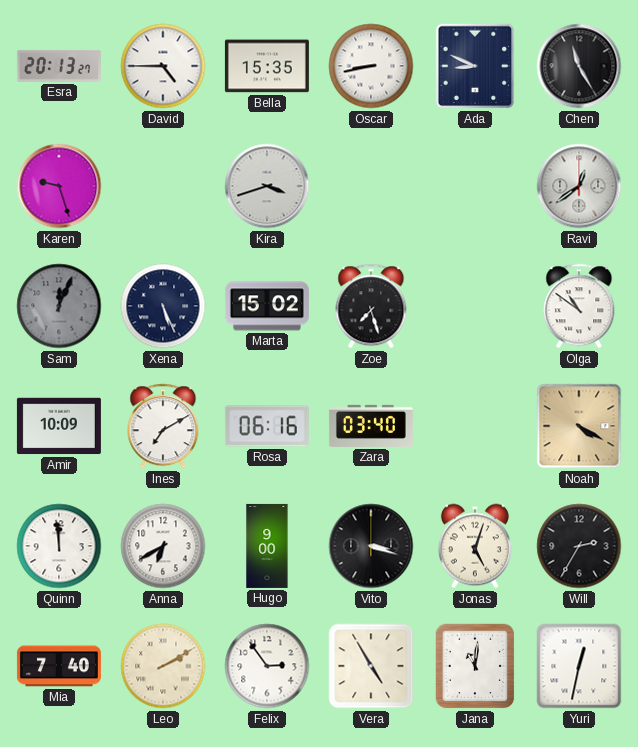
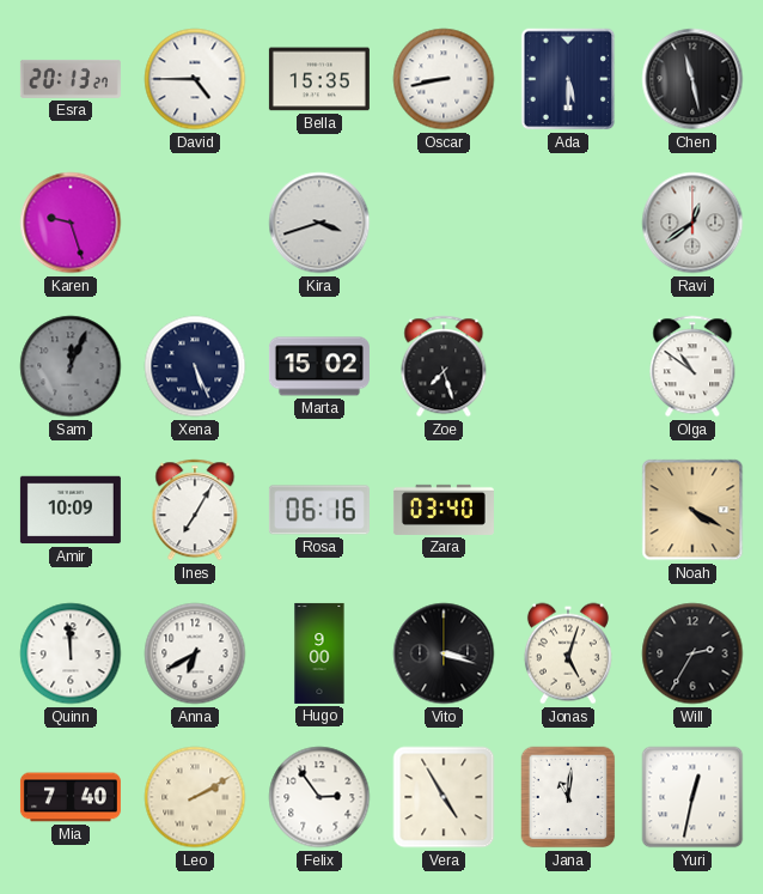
Ada: 8:49 -> 5:30 (568, 79)
Chen: 11:25 -> 11:28 (692, 79)
Ines: 7:10 -> 7:05 (195, 510)
